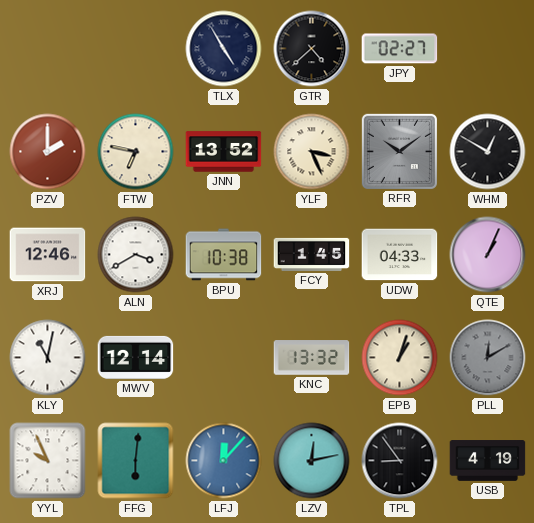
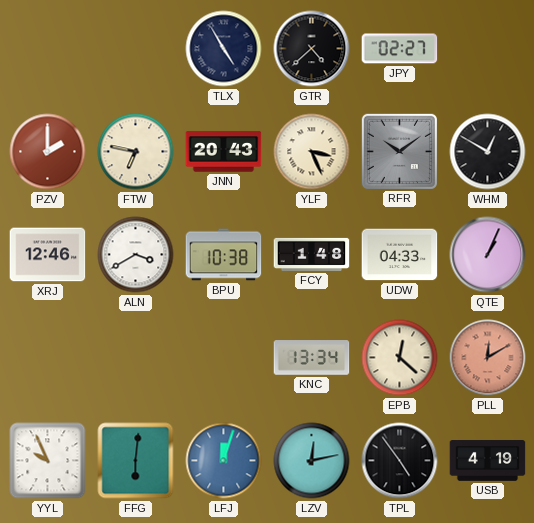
JNN: 13:52 -> 20:43 (224, 152)
FCY: 1:45 -> 1:48 (312, 254)
KLY: 11:02 -> none (48, 358)
MWV: 12:14 -> none (136, 357)
KNC: 13:32 -> 13:34 (312, 358)
EPB: 1:03 -> 12:22 (400, 358)
PLL dial: grey -> salmon (488, 358)
LFJ: 12:07 -> 12:03 (224, 461)
TPL: 8:54 -> 4:54 (400, 461)
